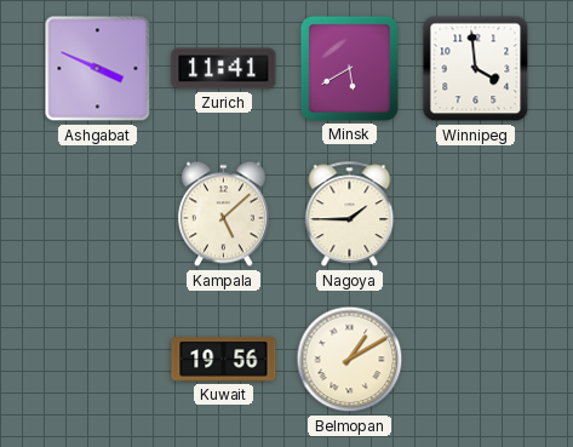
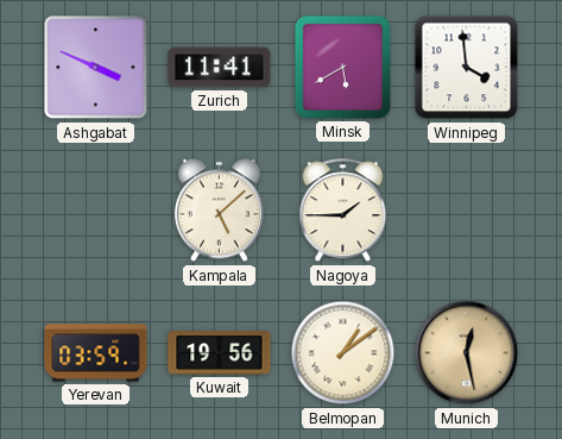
Yerevan: none -> 03:59 (96, 353)
Belmopan: 1:10 -> 1:09 (343, 353)
Munich: none -> 12:28 (467, 353)
